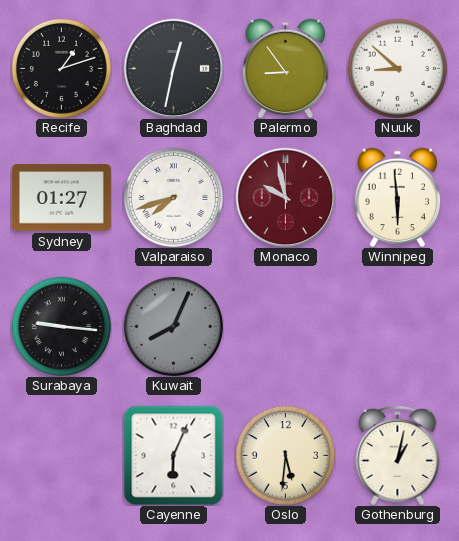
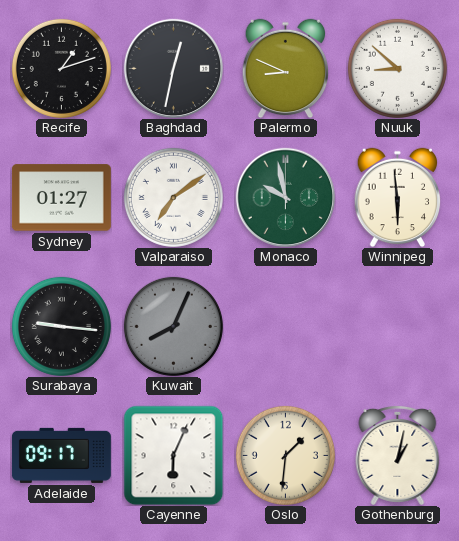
Palermo: 8:54 -> 8:49 (286, 68)
Valparaiso: 7:42 -> 7:09 (173, 197)
Monaco dial: burgundy -> green (285, 197)
Adelaide: none -> 09:17 (61, 455)
Oslo: 5:31 -> 1:31 (285, 455)
